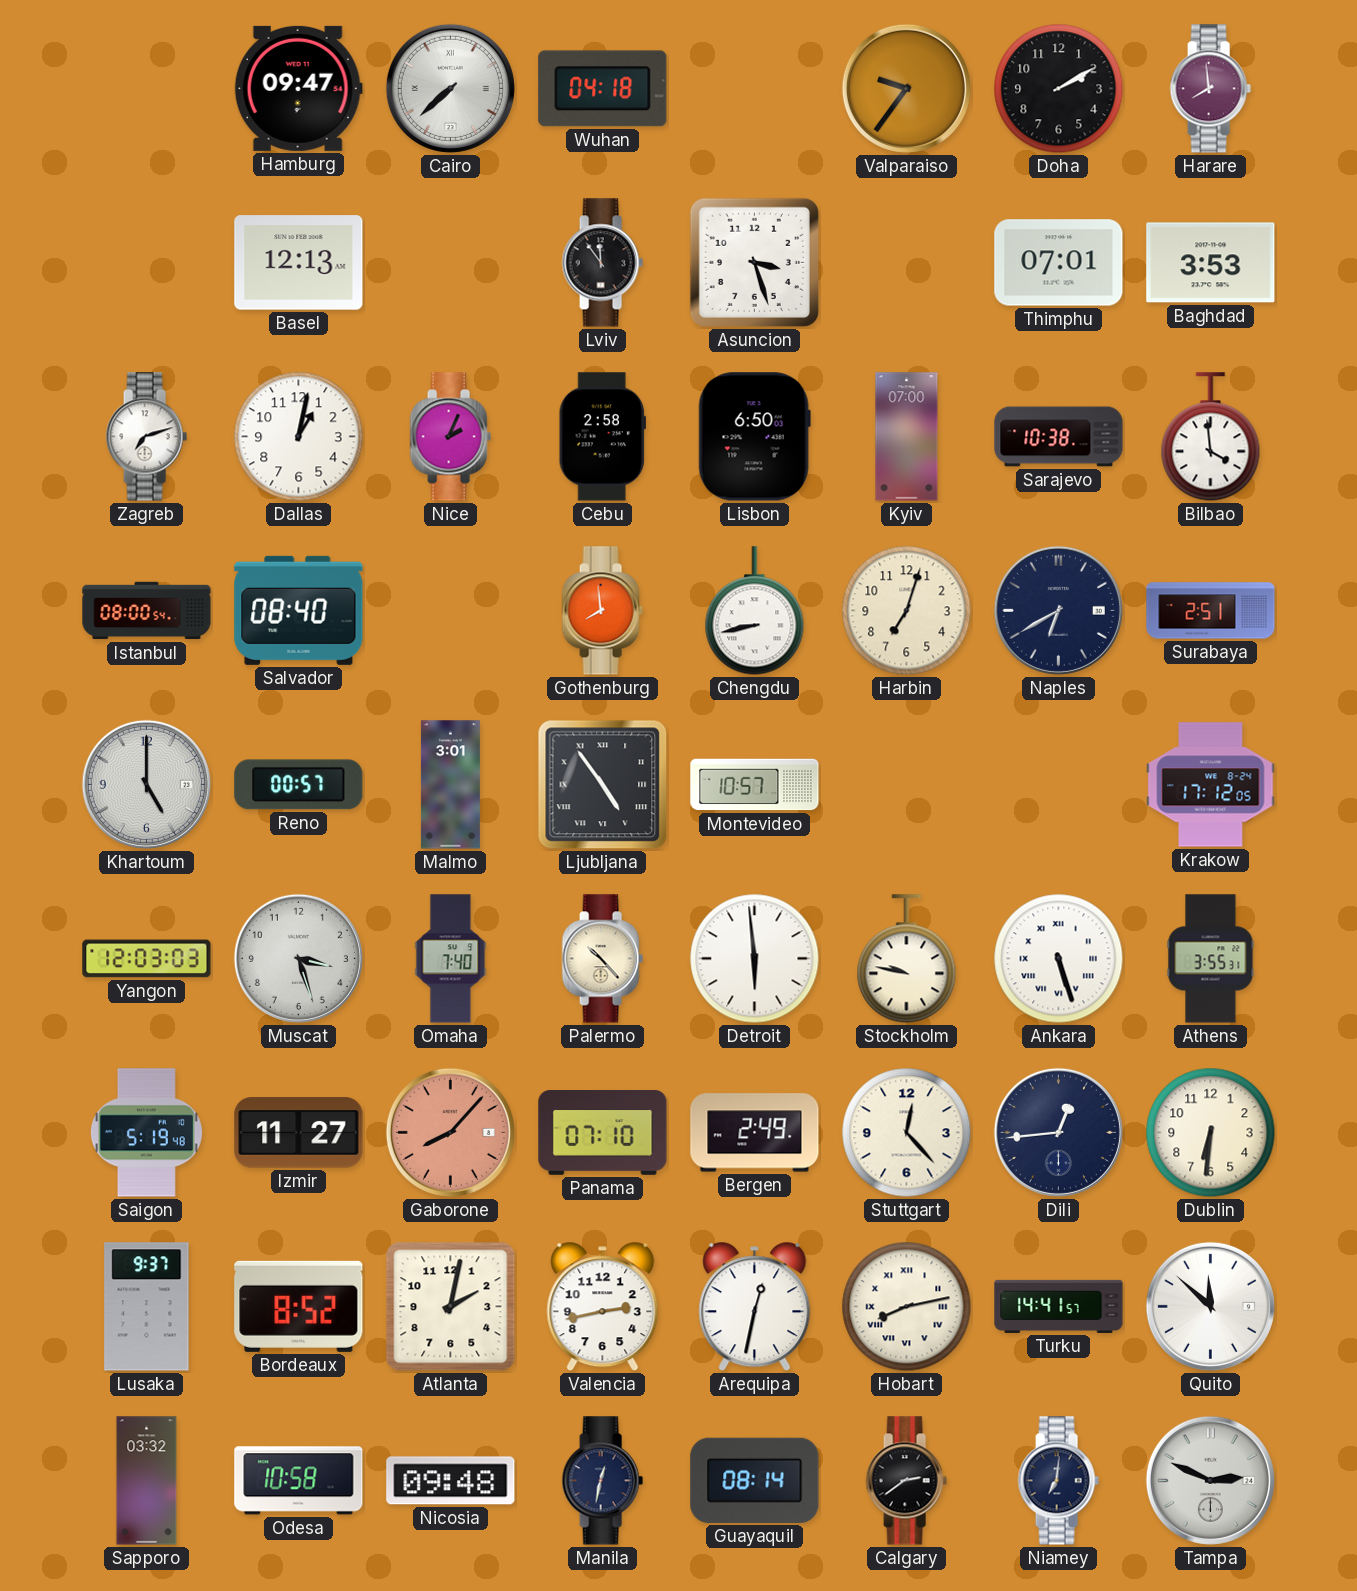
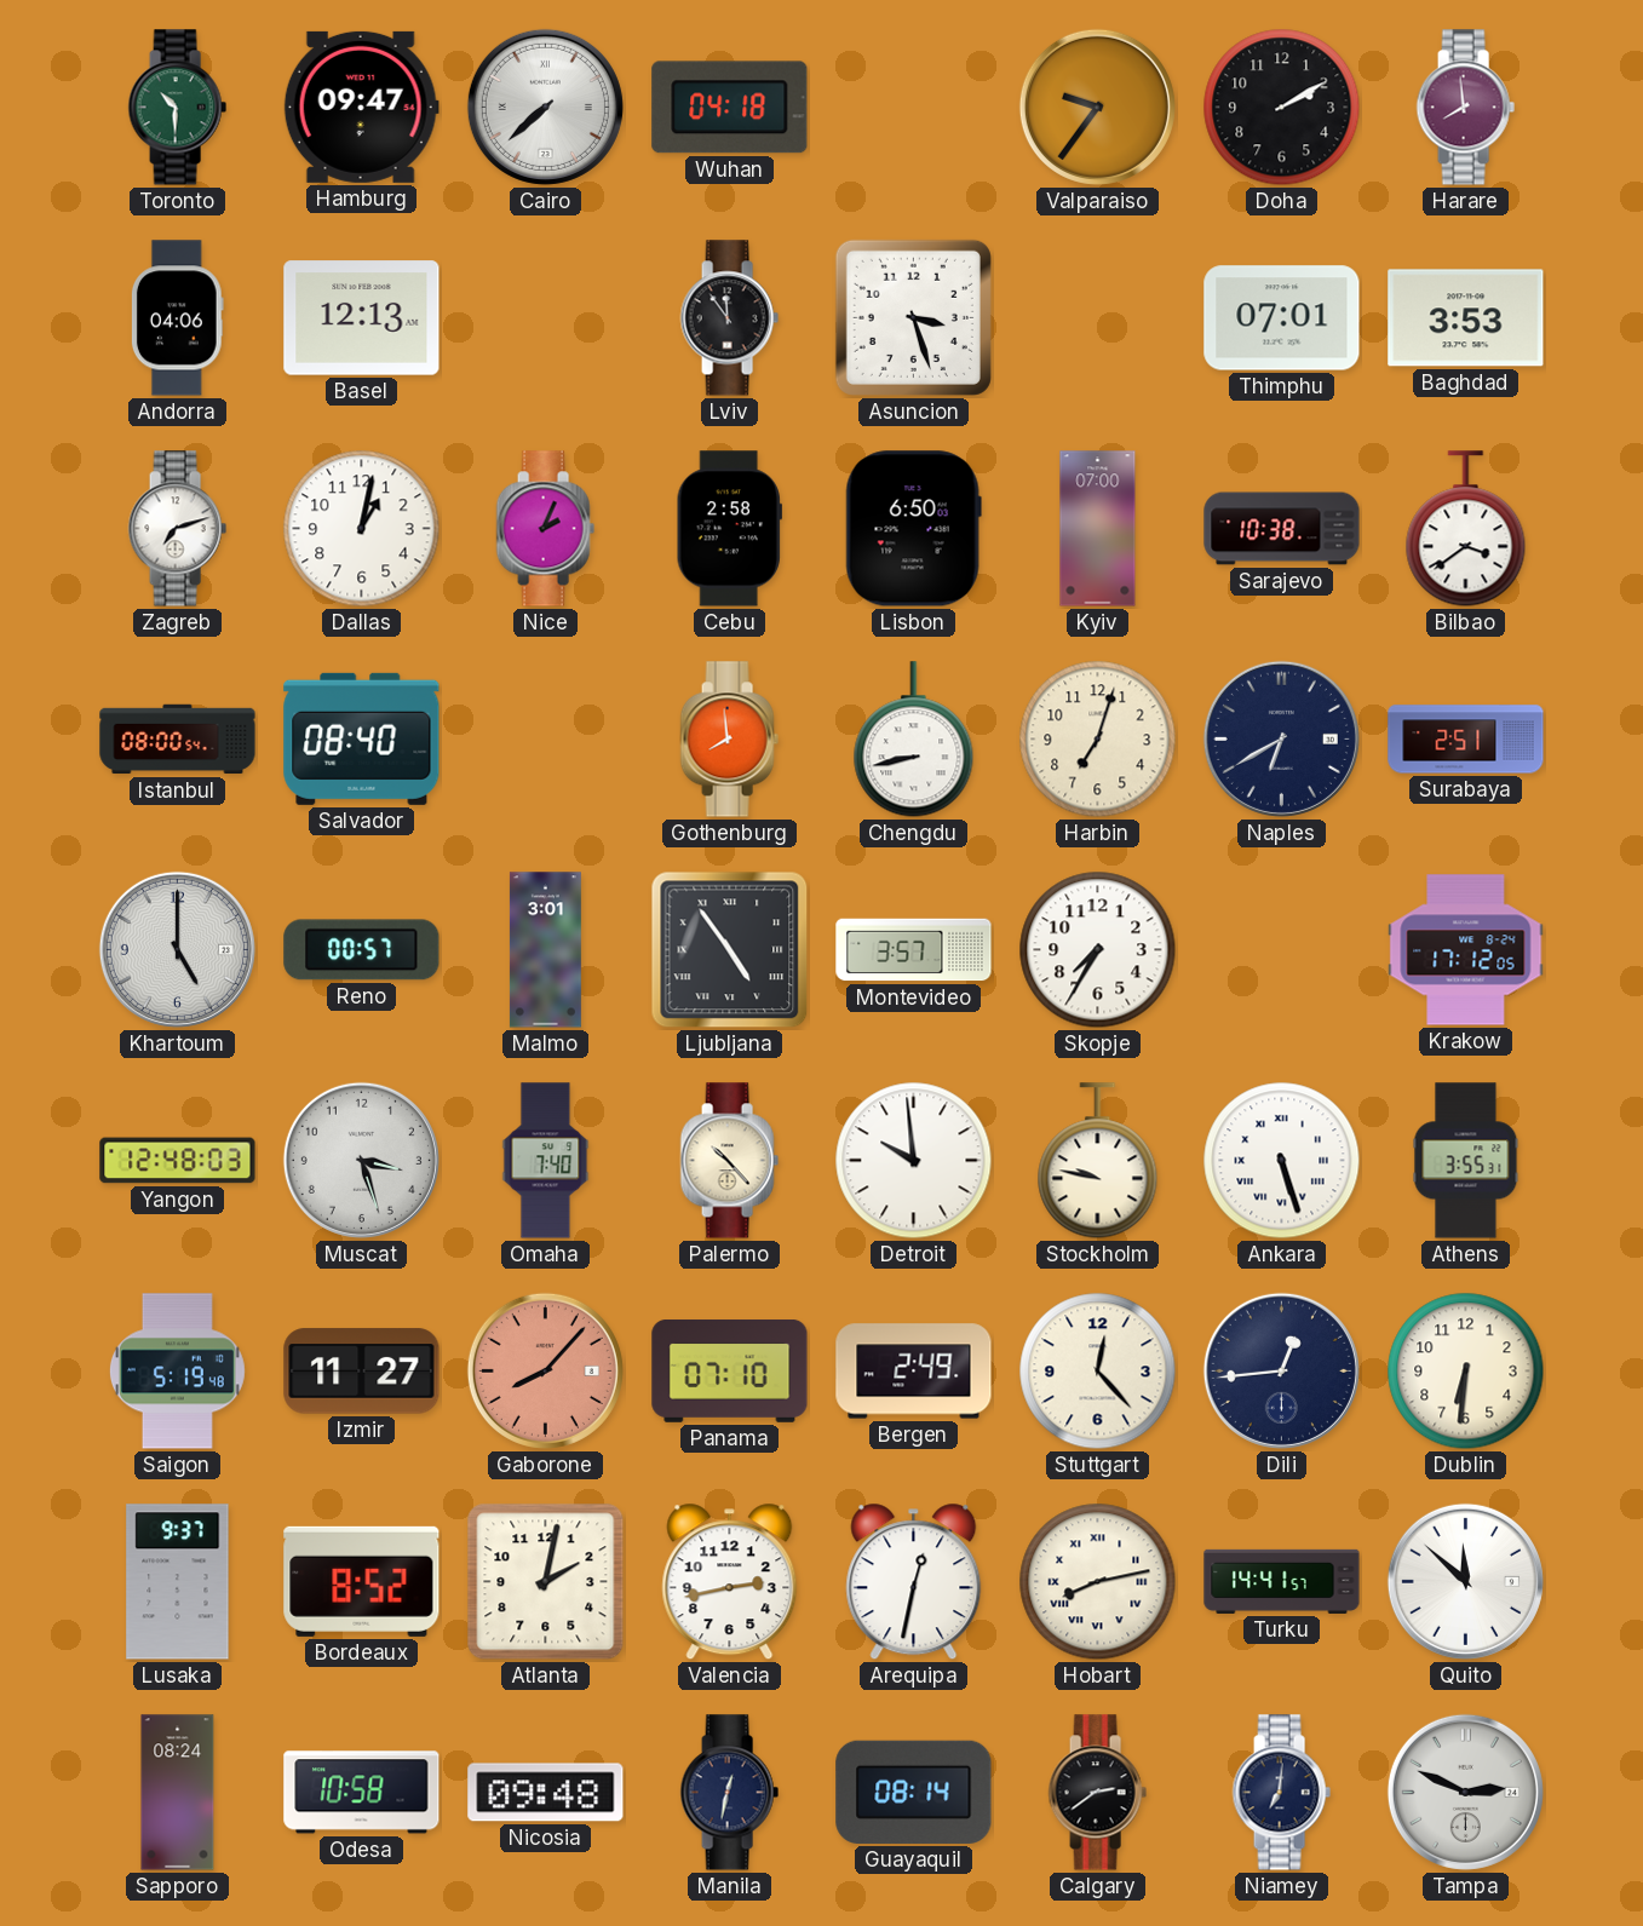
Toronto: none -> 10:30 (177, 108)
Andorra: none -> 04:06 (177, 318)
Bilbao: 3:59 -> 3:39 (1466, 529)
Montevideo: 10:57 -> 3:57 (914, 950)
Skopje: none -> 7:35 (1098, 950)
Yangon: 12:03 -> 12:48 (178, 1161)
Detroit: 5:59 -> 9:59 (914, 1161)
Sapporo: 03:32 -> 08:24 (178, 1793)
